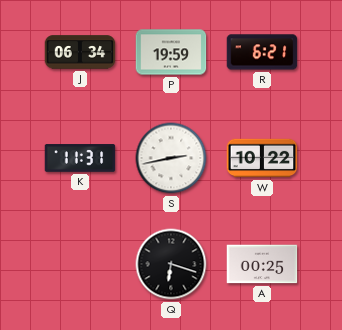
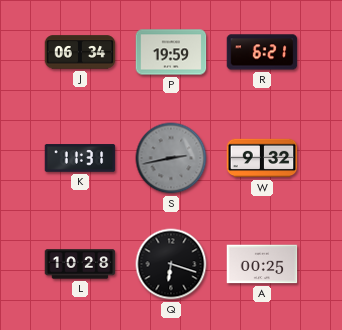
S dial: white -> grey (171, 158)
W: 10:22 -> 9:32 (262, 158)
L: none -> 10:28 (80, 264)
